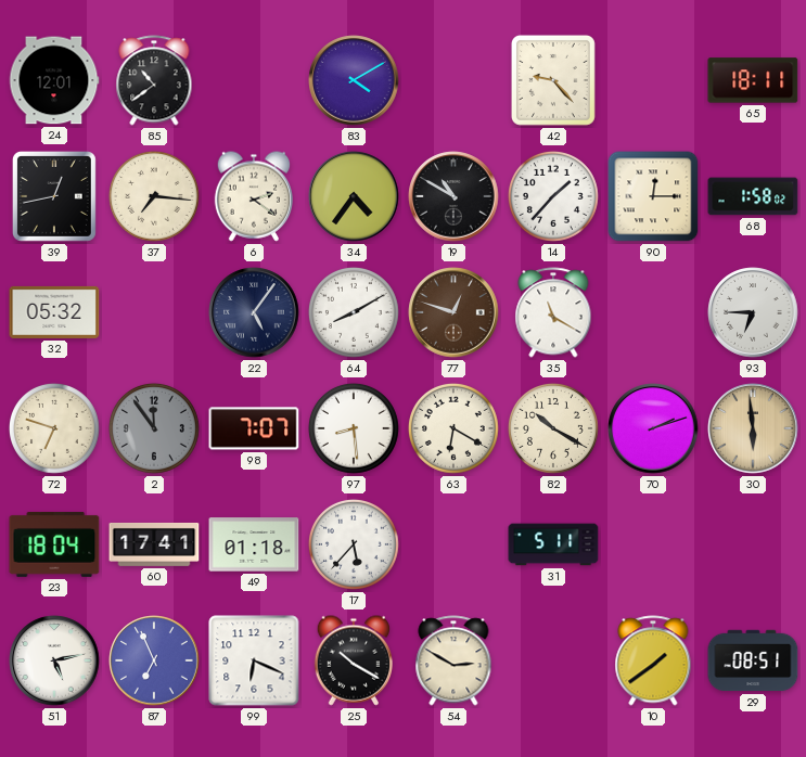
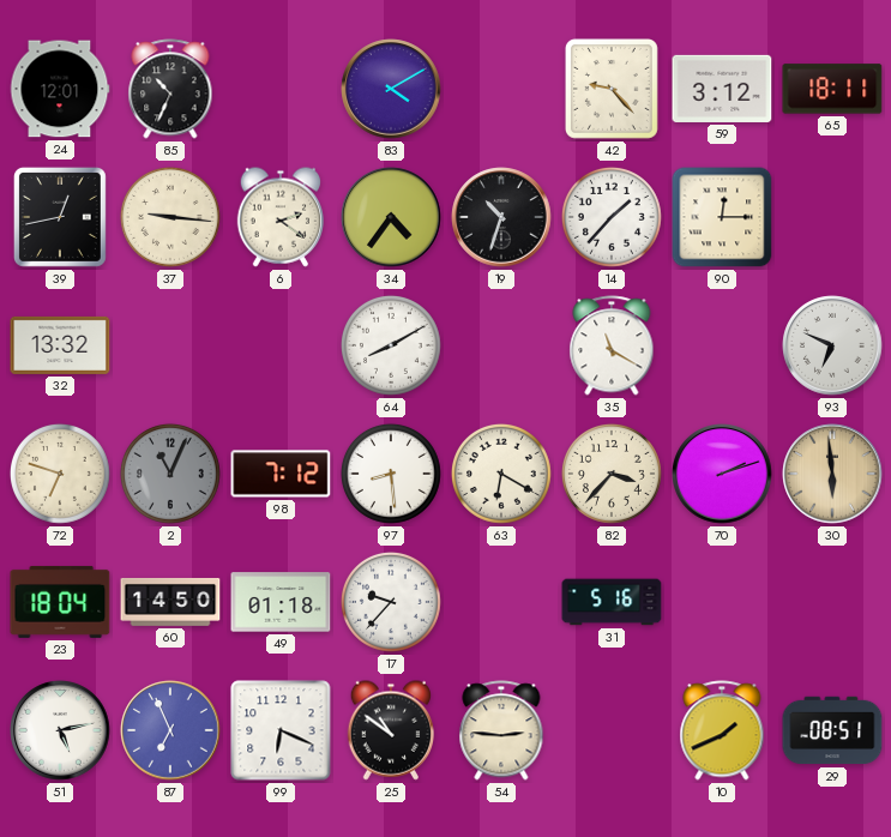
85: 10:39 -> 10:34 (170, 89)
59: none -> 3:12 (722, 89)
37: 7:16 -> 9:16 (170, 217)
19: 10:50 -> 10:33 (501, 217)
68: 1:58 -> none (753, 196)
32: 05:32 -> 13:32 (60, 345)
22: 5:06 -> none (254, 312)
77: 12:48 -> none (453, 312)
93: 6:45 -> 6:49 (832, 345)
2: 11:54 -> 11:04 (170, 474)
98: 7:07 -> 7:12 (281, 474)
82: 10:20 -> 3:37 (612, 474)
60: 17:41 -> 14:50 (170, 602)
17: 5:37 -> 9:37 (391, 602)
31: 5:11 -> 5:16 (612, 602)
25: 10:20 -> 10:51 (390, 730)
54: 2:50 -> 2:46 (501, 730)
10: 1:39 -> 1:41 (722, 730)
